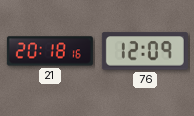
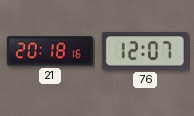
76: 12:09 -> 12:07 (145, 51)
